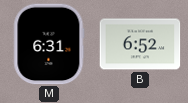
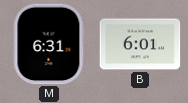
B: 6:52 -> 6:01 (140, 44)
